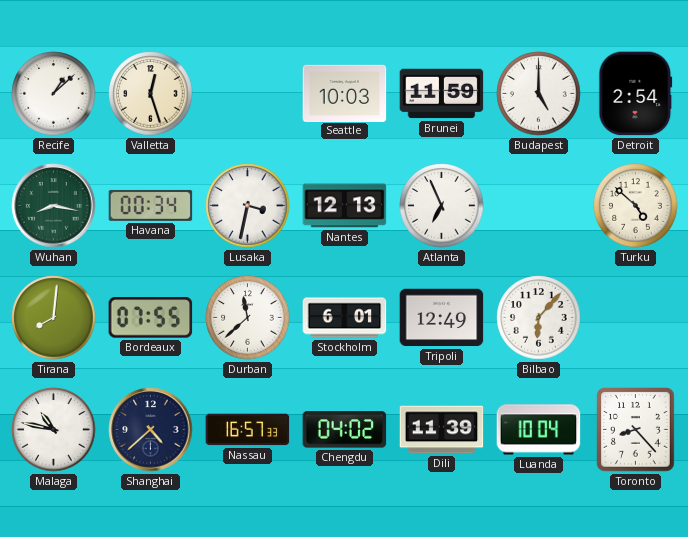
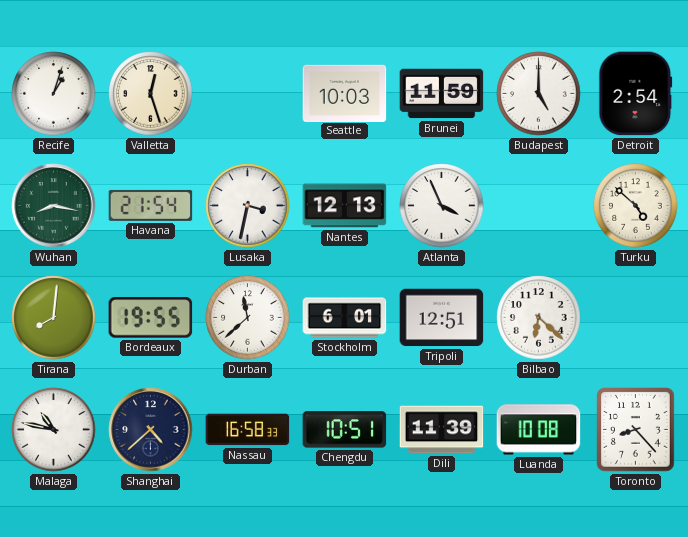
Recife: 1:08 -> 1:03 (54, 94)
Havana: 00:34 -> 21:54 (151, 205)
Atlanta: 6:56 -> 3:56 (442, 206)
Bordeaux: 07:55 -> 19:55 (151, 318)
Tripoli: 12:49 -> 12:51 (442, 318)
Bilbao: 6:07 -> 6:22 (539, 318)
Nassau: 16:57 -> 16:58 (248, 430)
Chengdu: 04:02 -> 10:51 (345, 430)
Luanda: 10:04 -> 10:08 (539, 430)
